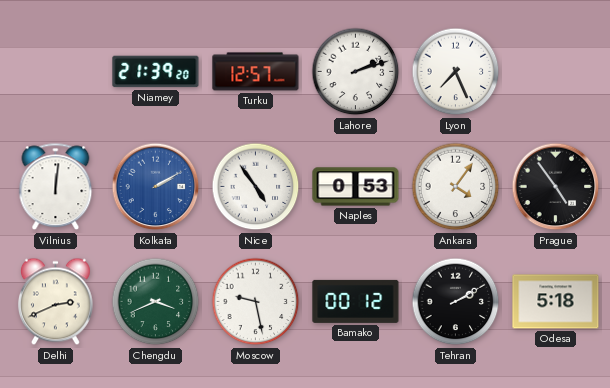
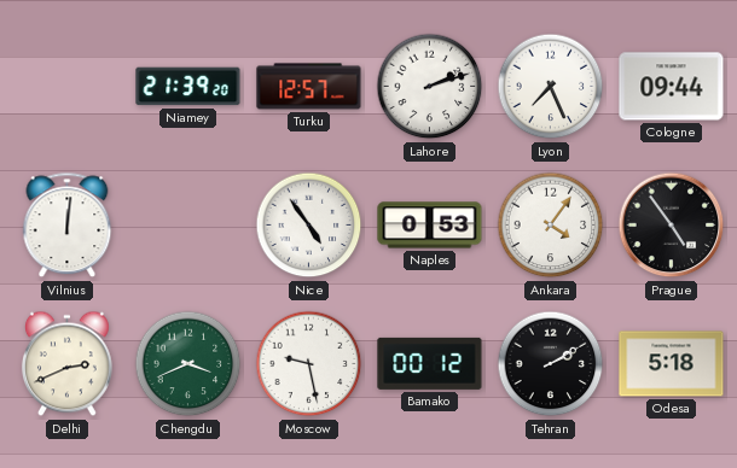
Cologne: none -> 09:44 (672, 87)
Kolkata: 2:10 -> none (156, 187)
